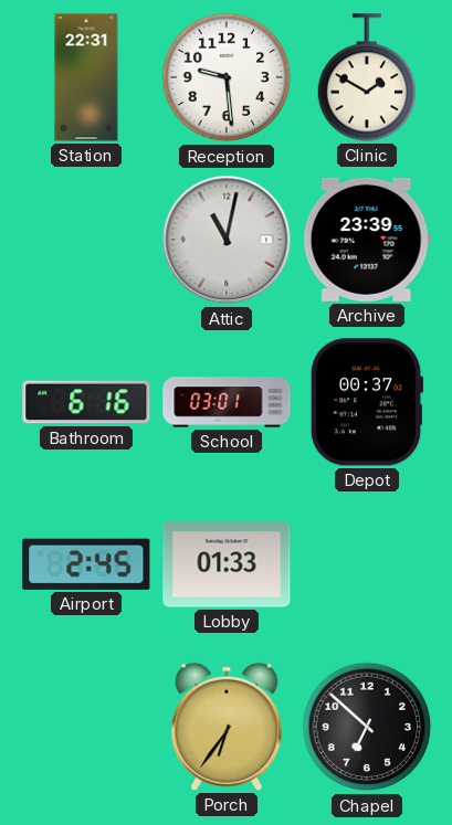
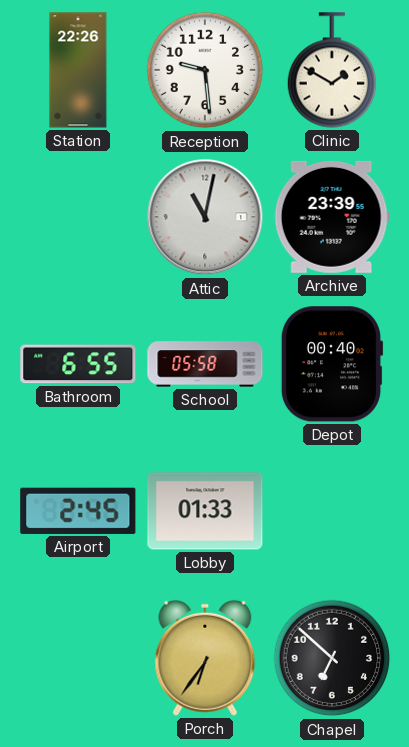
Station: 22:31 -> 22:26 (78, 70)
Bathroom: 6:16 -> 6:55 (78, 364)
School: 03:01 -> 05:58 (205, 364)
Depot: 00:37 -> 00:40 (332, 364)
